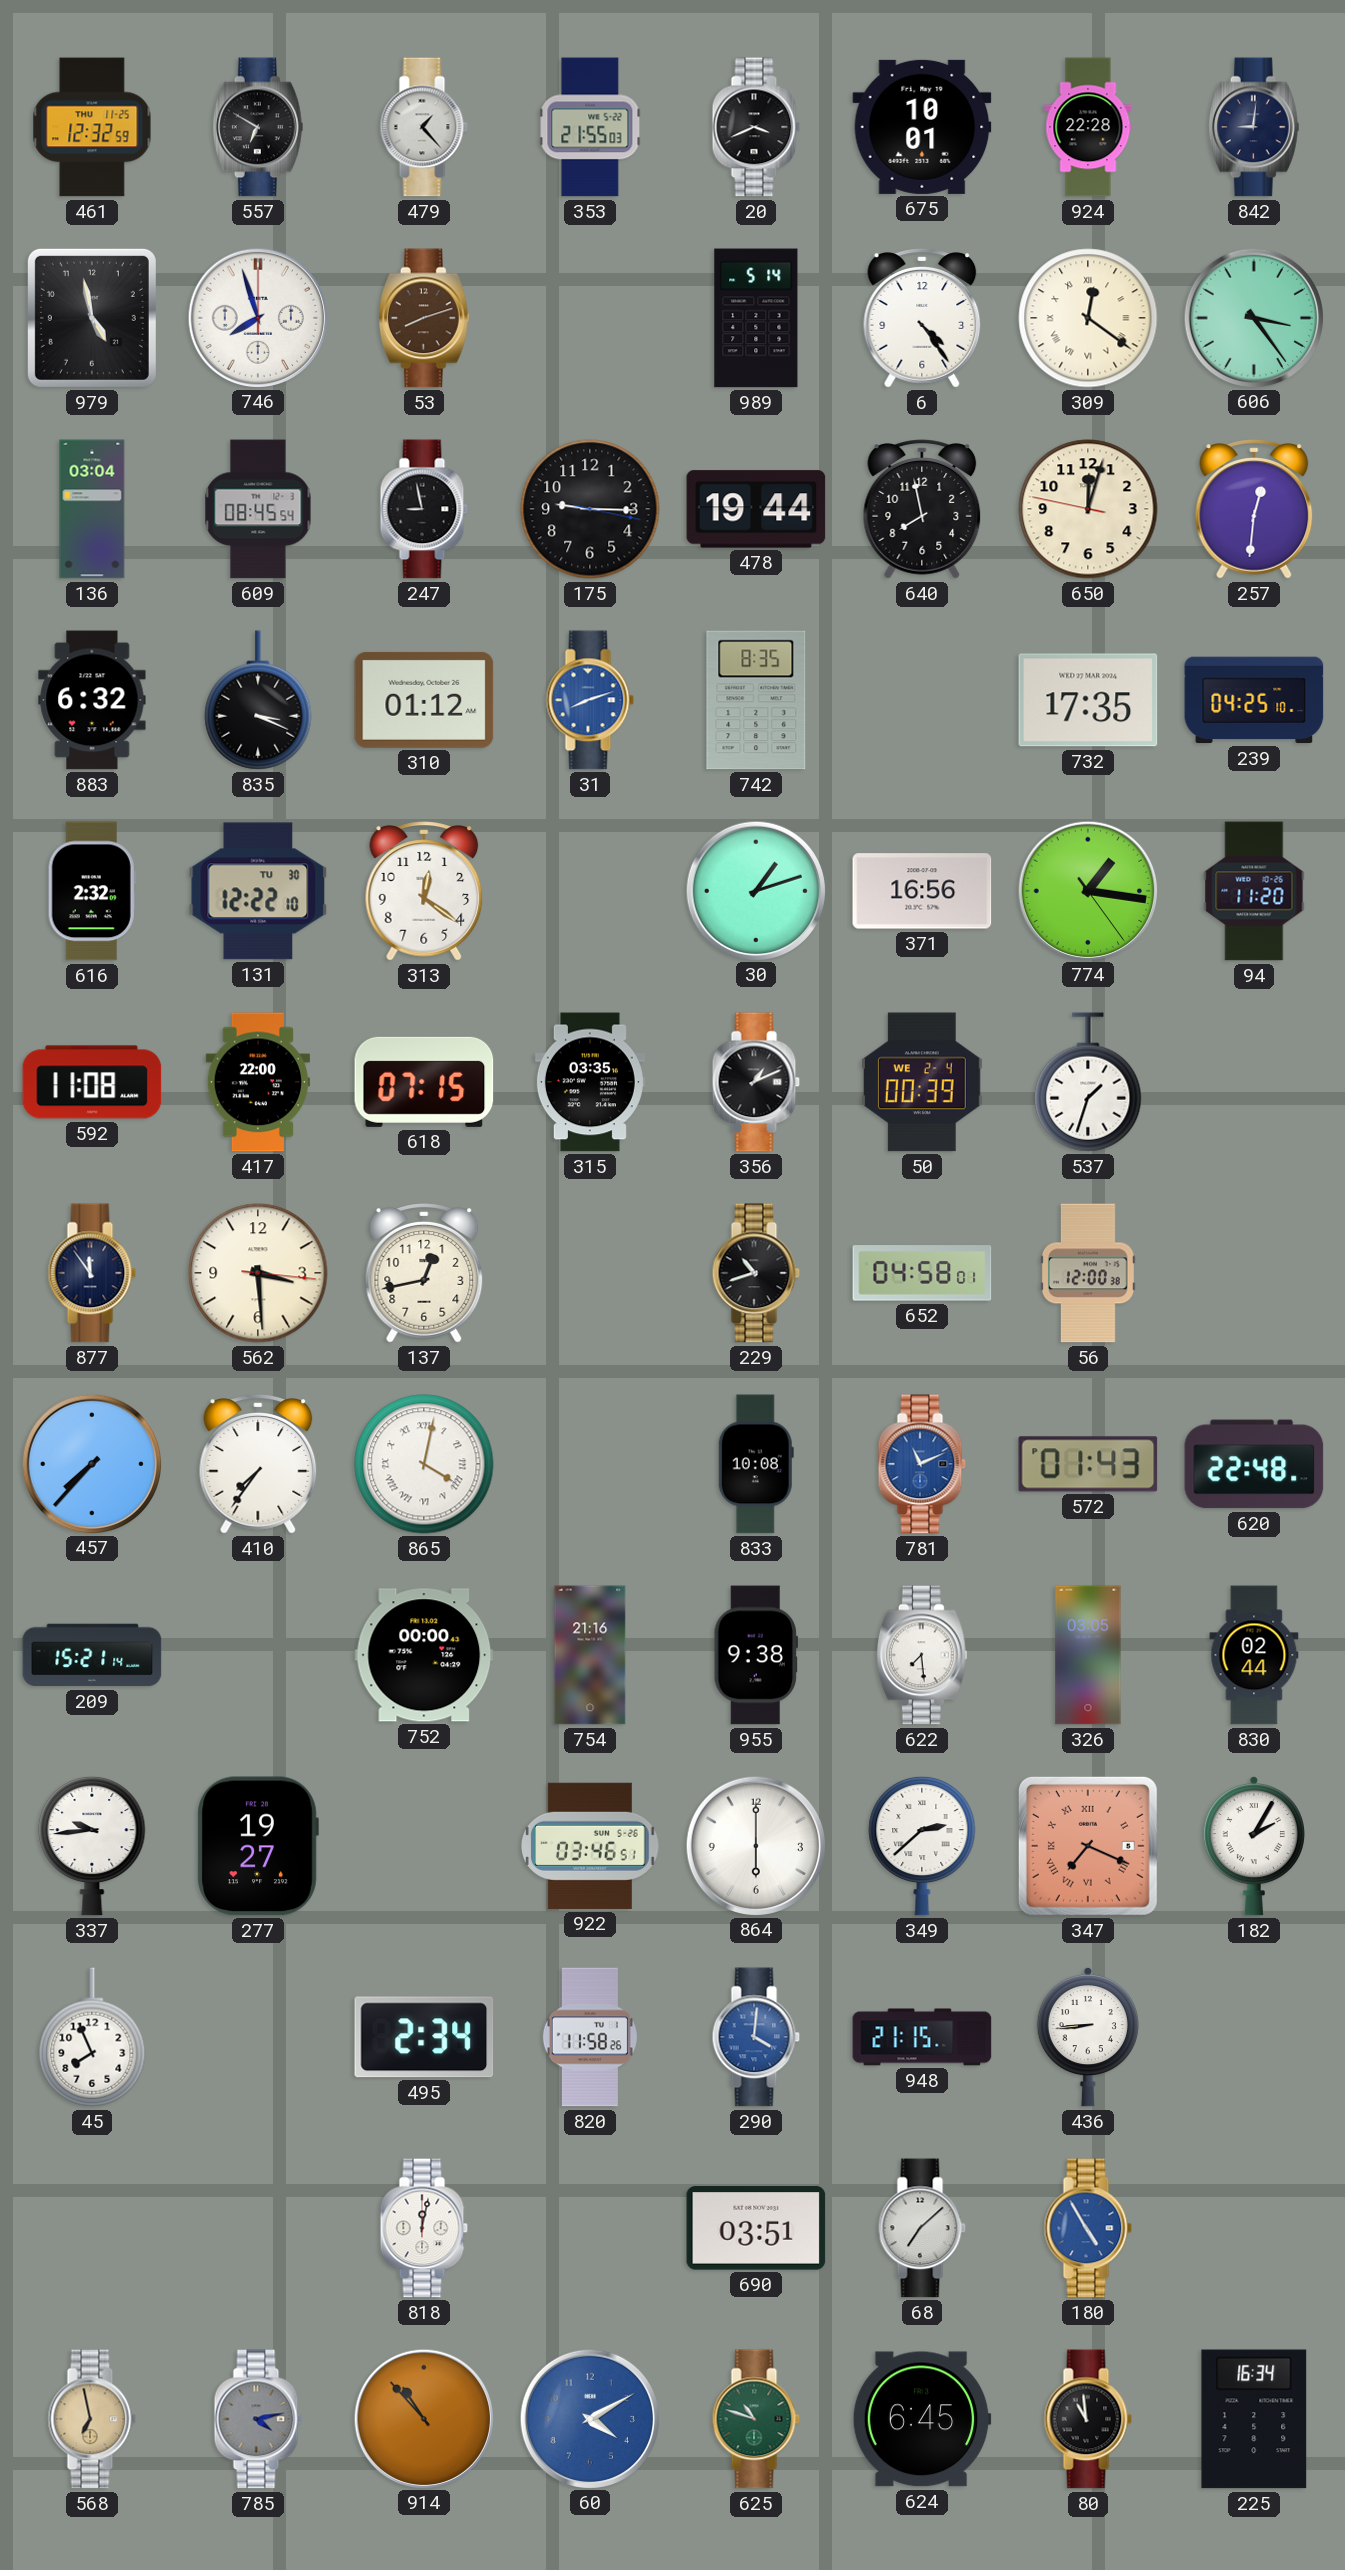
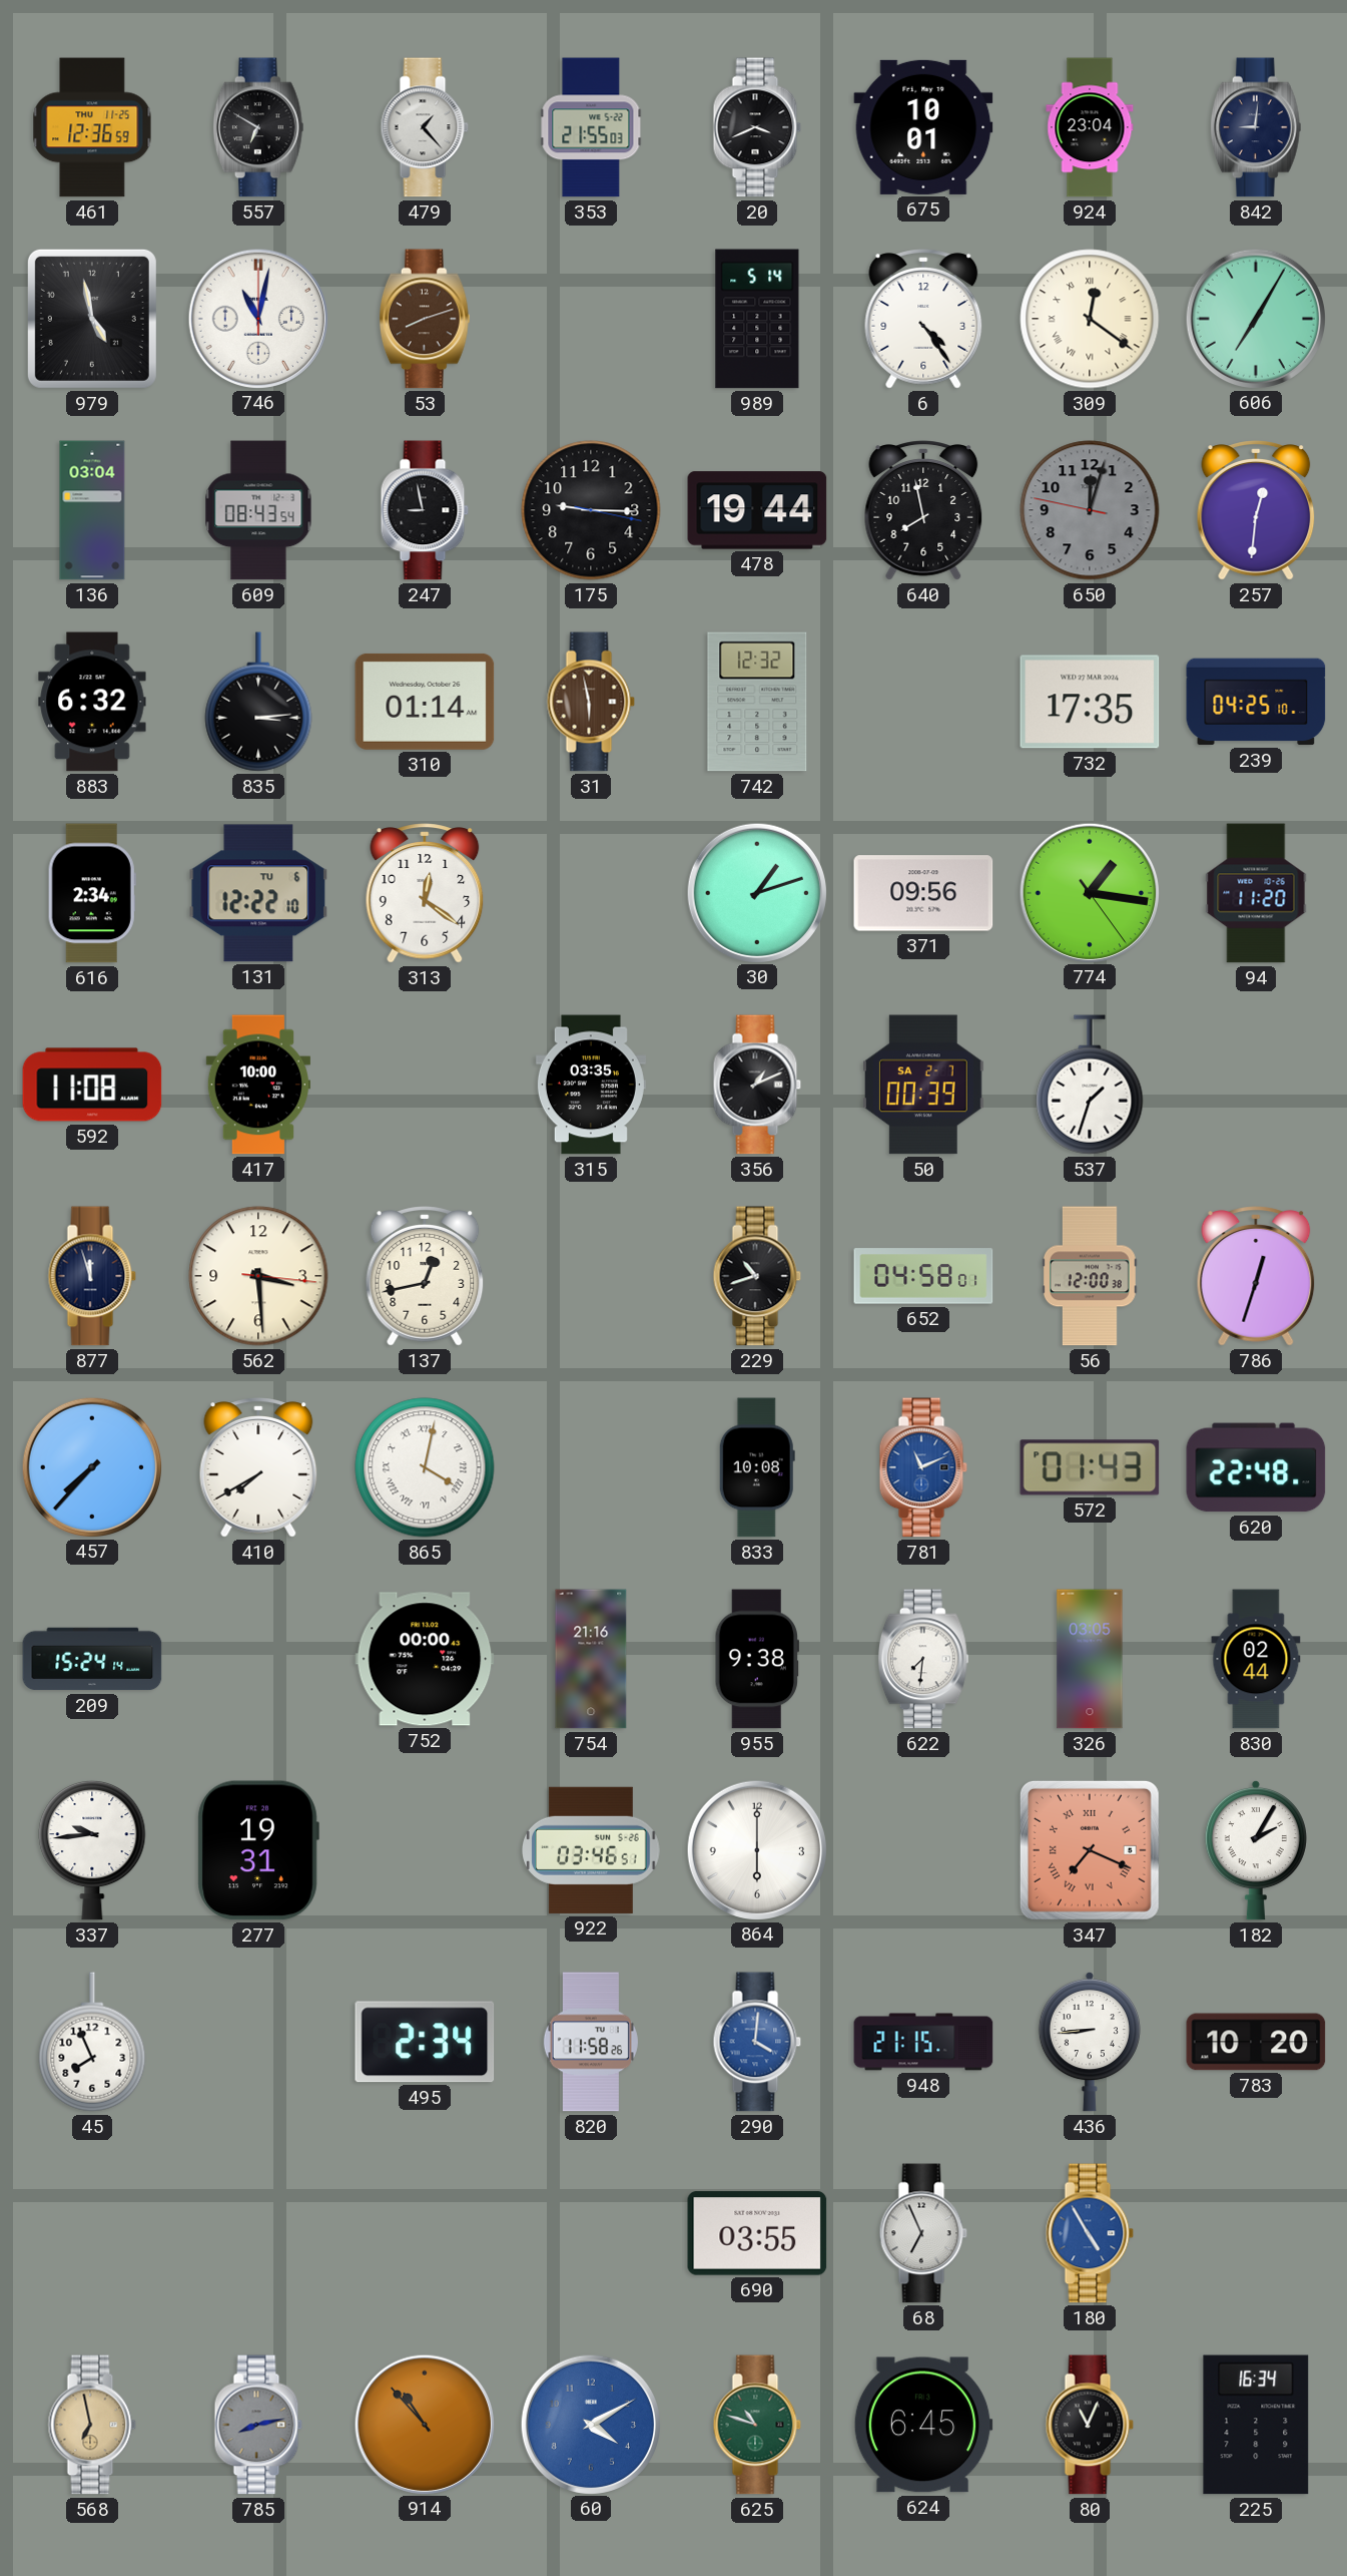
461: 12:32 -> 12:36 (92, 127)
924: 22:28 -> 23:04 (1090, 127)
746: 7:57 -> 11:02 (257, 318)
606: 3:24 -> 7:05 (1255, 318)
609: 08:45 -> 08:43 (258, 510)
650 dial: cream -> grey (1090, 510)
835: 3:19 -> 3:14 (258, 702)
310: 01:12 -> 01:14 (425, 702)
31: 8:12 -> 5:58 (591, 702)
31 dial: blue -> brown (591, 702)
742: 8:35 -> 12:32 (757, 702)
616: 2:32 -> 2:34 (92, 893)
131 date: TU 30 -> TU 6 (258, 893)
371: 16:56 -> 09:56 (923, 893)
417: 22:00 -> 10:00 (257, 1085)
618: 07:15 -> none (424, 1082)
50 date: WE 2-4 -> SA 2-7 (923, 1085)
877: 11:54 -> 11:57 (92, 1276)
786: none -> 12:33 (1256, 1276)
410: 7:36 -> 7:40 (258, 1467)
209: 15:21 -> 15:24 (92, 1659)
622: 7:29 -> 7:31 (923, 1659)
277: 19:27 -> 19:31 (258, 1850)
349: 2:38 -> none (922, 1846)
783: none -> 10:20 (1256, 2042)
818: 12:02 -> none (424, 2228)
690: 03:51 -> 03:55 (757, 2233)
68: 7:08 -> 6:56 (923, 2233)
785: 4:13 -> 8:13 (258, 2425)
80: 10:59 -> 11:04 (1090, 2425)
